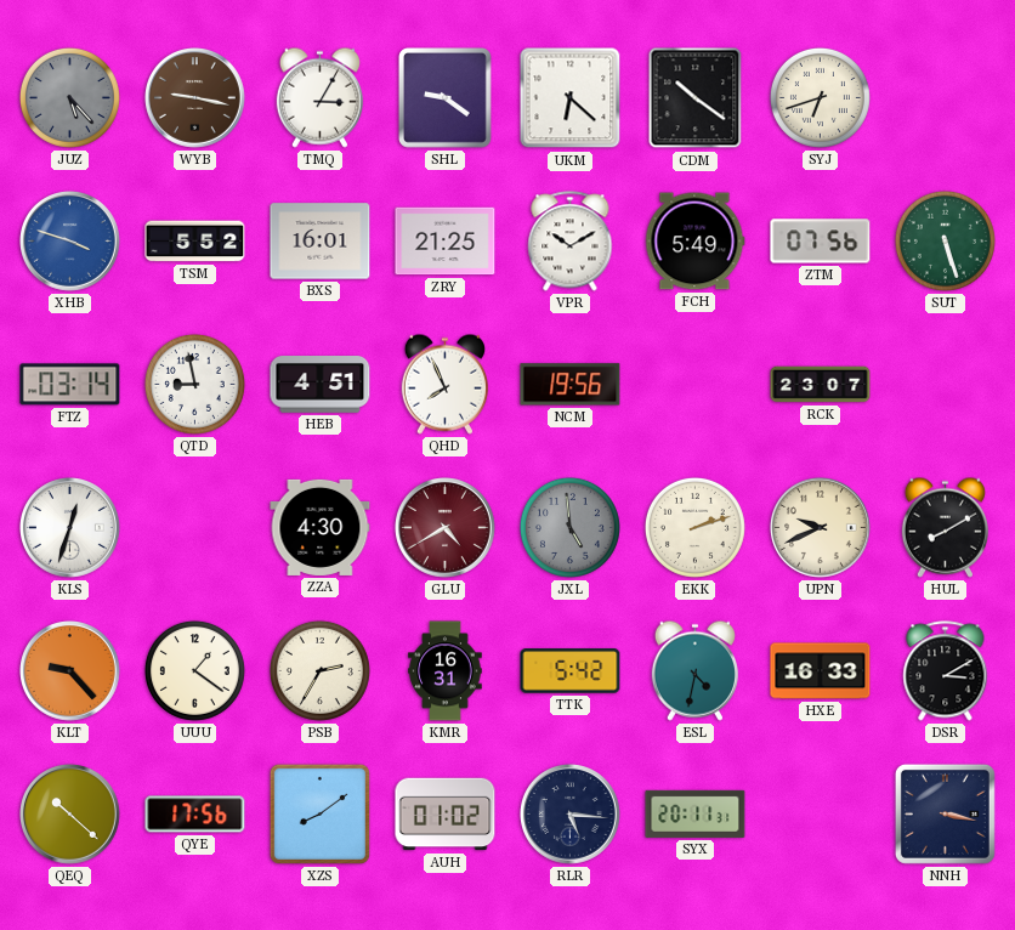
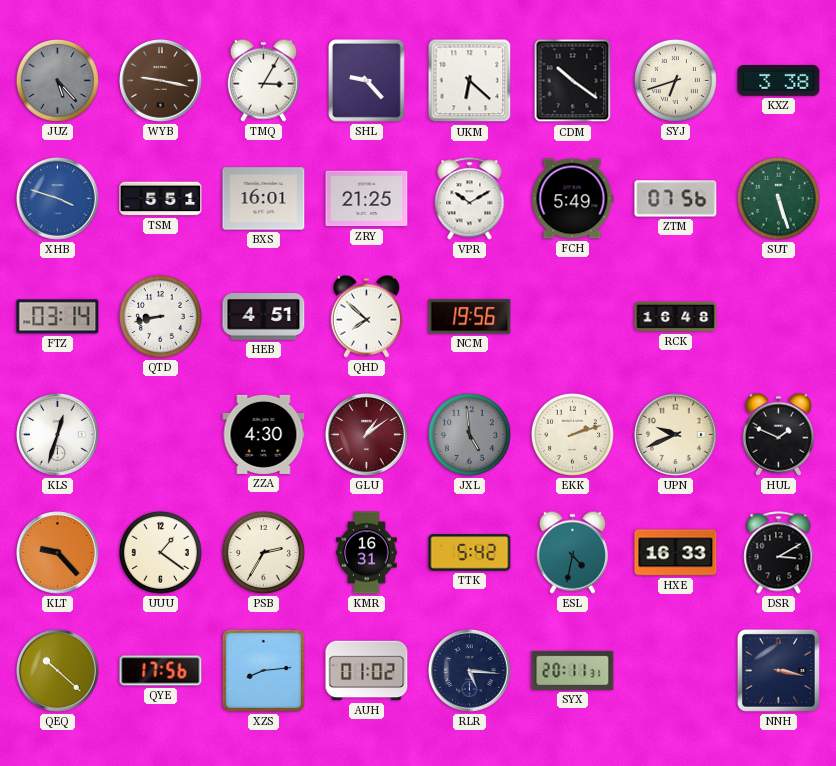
SHL: 9:21 -> 9:23 (367, 81)
KXZ: none -> 3:38 (779, 80)
TSM: 5:52 -> 5:51 (161, 199)
QTD: 8:58 -> 8:43 (160, 316)
QHD: 7:56 -> 7:52 (366, 316)
RCK: 23:07 -> 16:48 (676, 317)
GLU: 4:40 -> 1:09 (367, 435)
HUL: 8:10 -> 1:49 (778, 434)
XZS: 8:09 -> 8:14 (263, 670)
